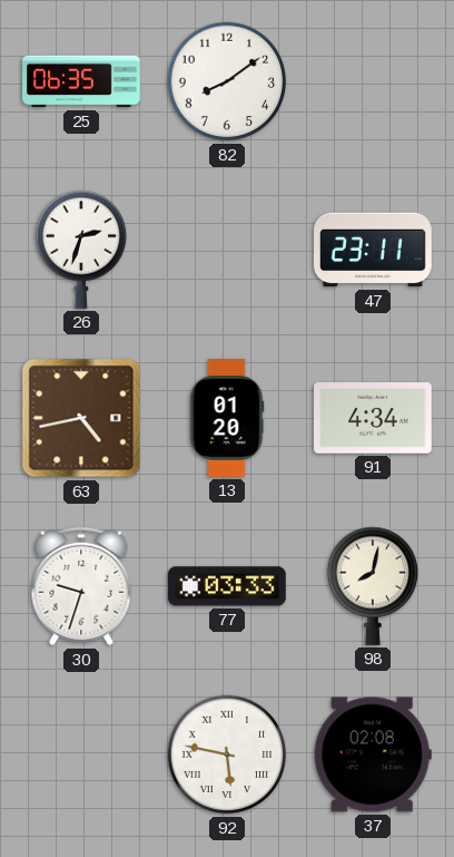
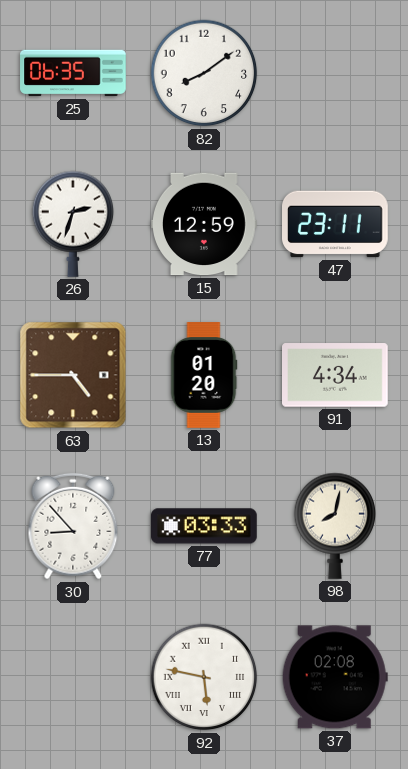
15: none -> 12:59 (205, 224)
63: 4:43 -> 4:45 (73, 375)
30: 9:33 -> 8:53 (73, 526)
